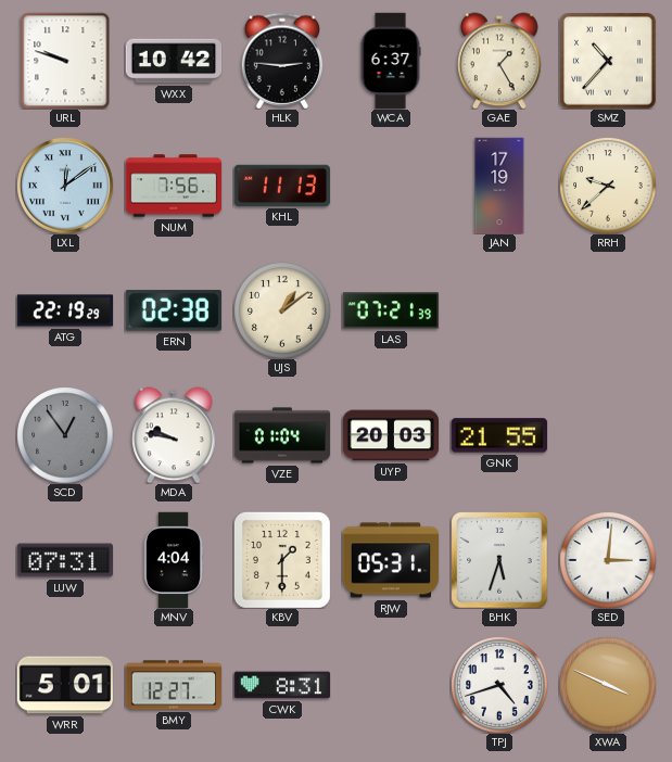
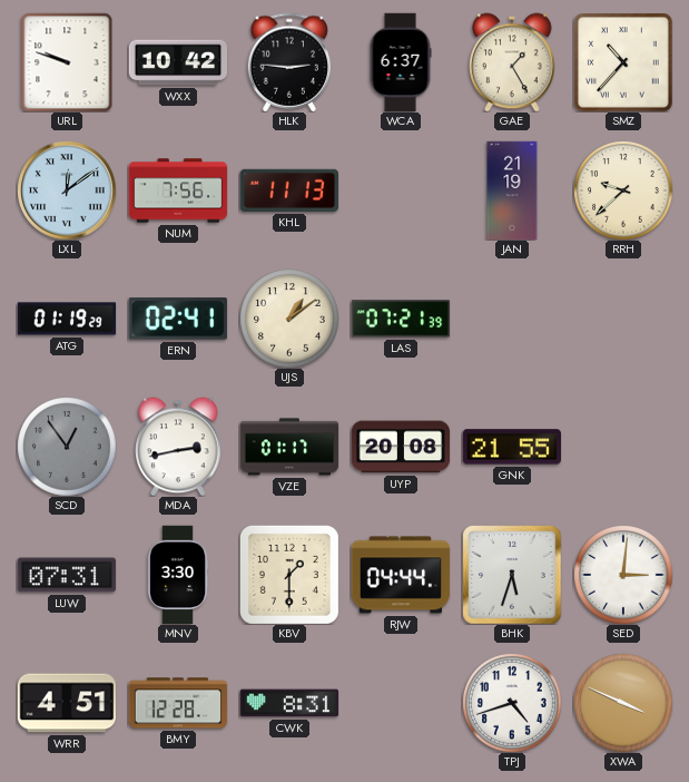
JAN: 17:19 -> 21:19 (512, 190)
ATG: 22:19 -> 01:19 (67, 319)
ERN: 02:38 -> 02:41 (178, 319)
MDA: 9:47 -> 2:43 (178, 447)
VZE: 01:04 -> 01:17 (289, 447)
UYP: 20:03 -> 20:08 (401, 447)
MNV: 4:04 -> 3:30 (178, 575)
RJW: 05:31 -> 04:44 (401, 575)
WRR: 5:01 -> 4:51 (67, 703)
BMY: 12:27 -> 12:28 (178, 703)
